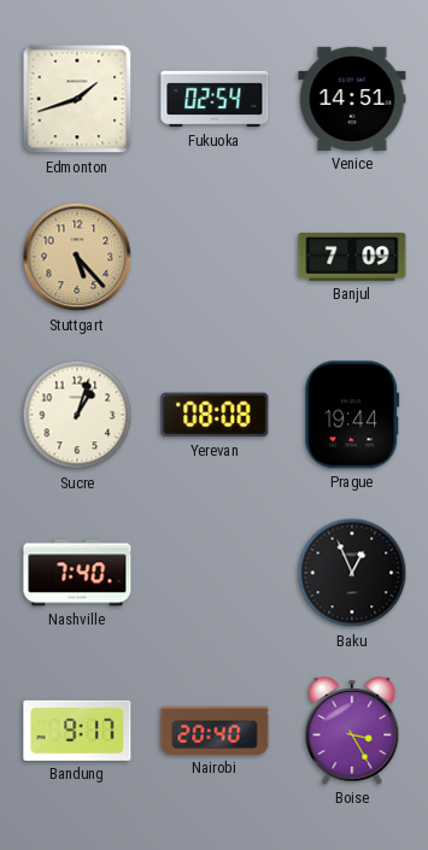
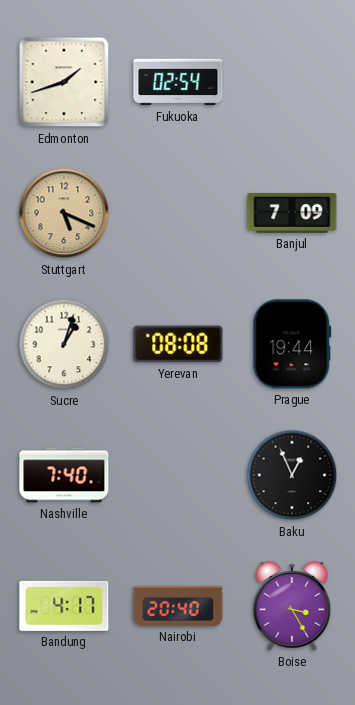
Venice: 14:51 -> none (352, 99)
Stuttgart: 5:23 -> 5:19 (64, 213)
Bandung: 9:17 -> 4:17 (64, 606)
